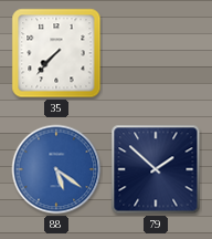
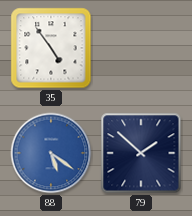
35: 7:37 -> 4:54 (51, 48)
